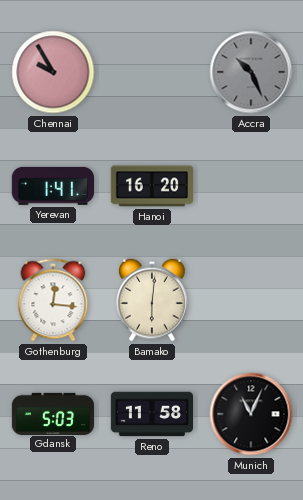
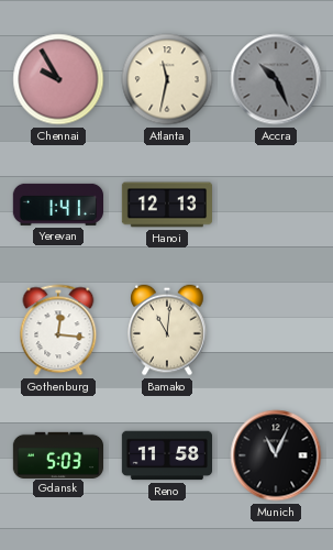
Atlanta: none -> 11:32 (167, 79)
Hanoi: 16:20 -> 12:13 (166, 205)
Bamako: 6:01 -> 11:01 (167, 330)
